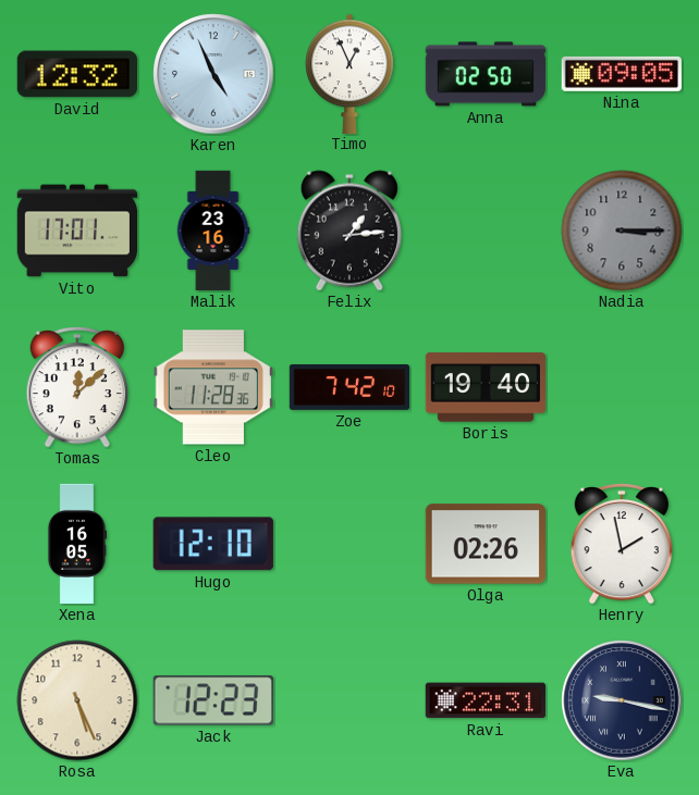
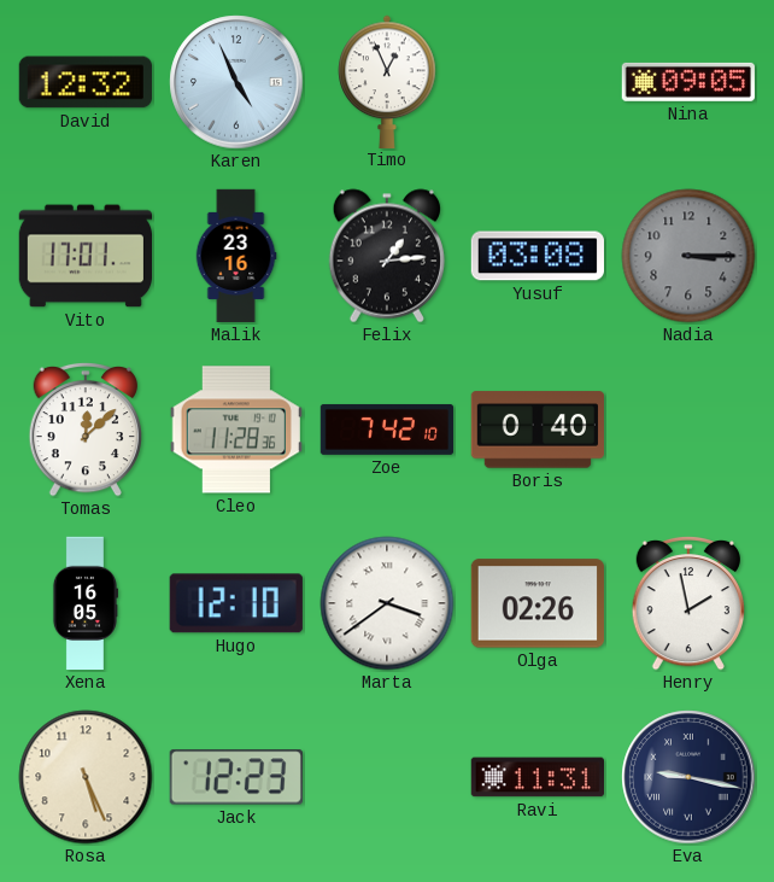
Anna: 02:50 -> none (485, 74)
Yusuf: none -> 03:08 (536, 256)
Boris: 19:40 -> 0:40 (536, 430)
Marta: none -> 3:39 (387, 603)
Ravi: 22:31 -> 11:31 (536, 777)
